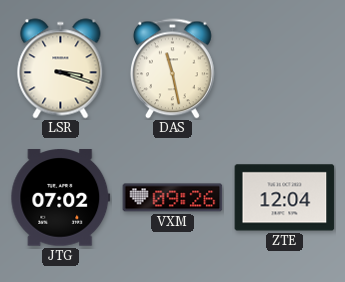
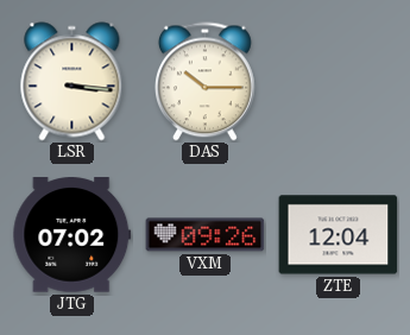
LSR: 3:18 -> 3:16 (72, 82)
DAS: 11:28 -> 10:15 (204, 82)
